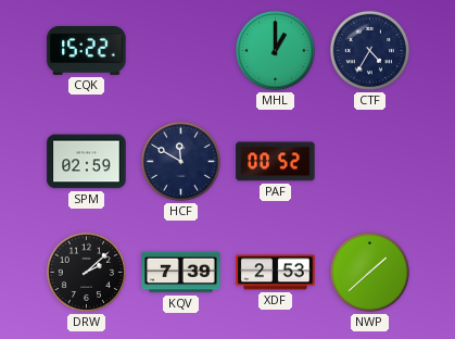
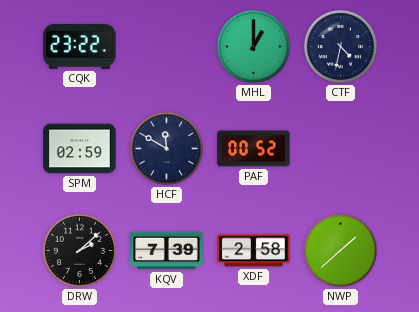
CQK: 15:22 -> 23:22 (80, 46)
CTF: 4:35 -> 4:32 (340, 46)
XDF: 2:53 -> 2:58 (254, 251)
